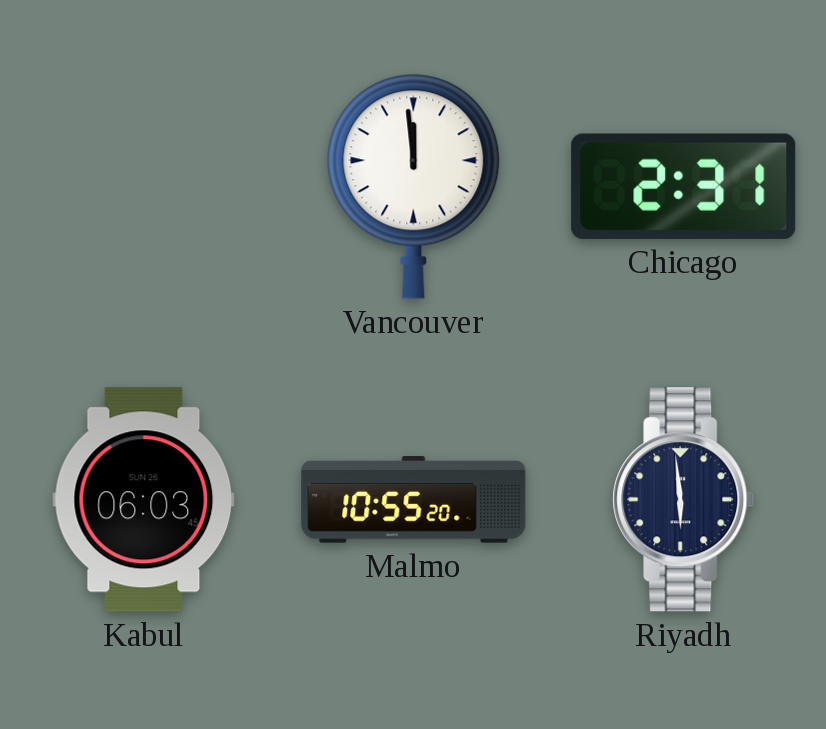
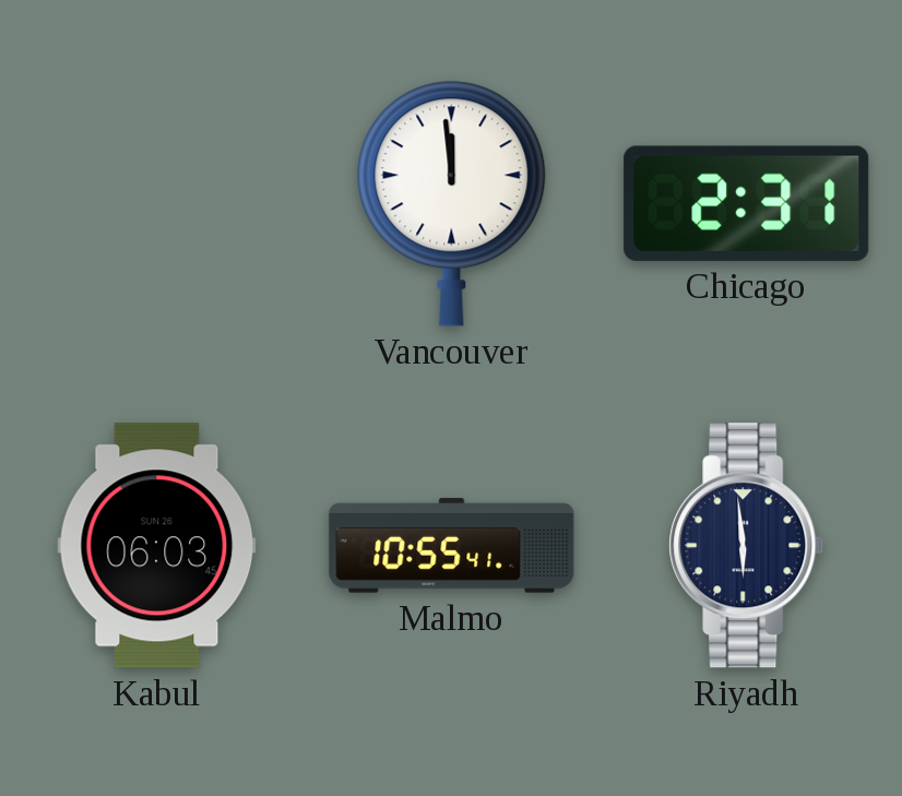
Malmo: 10:55:20 -> 10:55:41 (452, 546)
